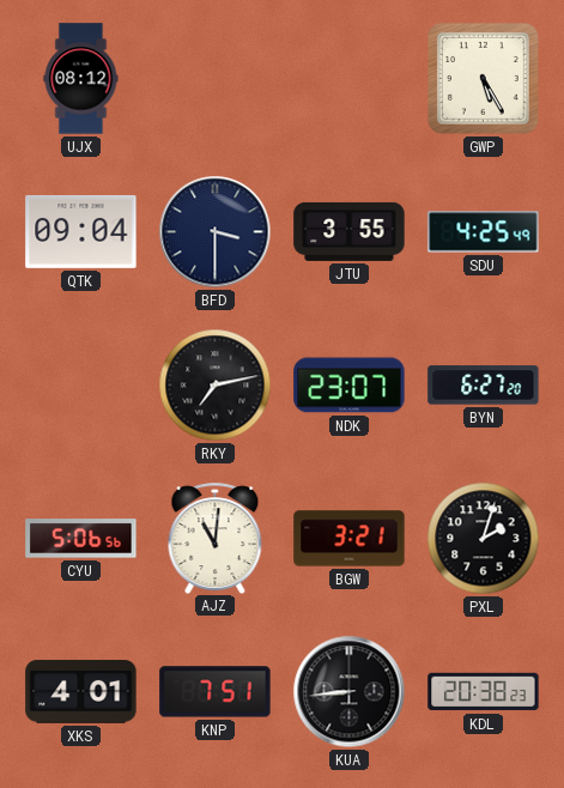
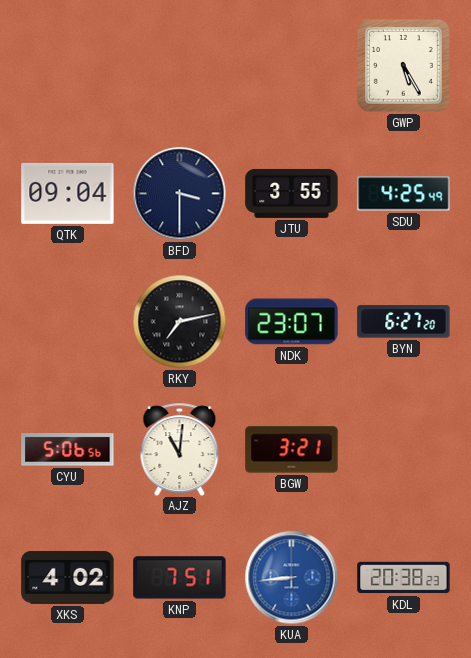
UJX: 08:12 -> none (81, 79)
PXL: 2:03 -> none (484, 539)
XKS: 4:01 -> 4:02 (68, 578)
KUA dial: black -> blue (292, 578)
